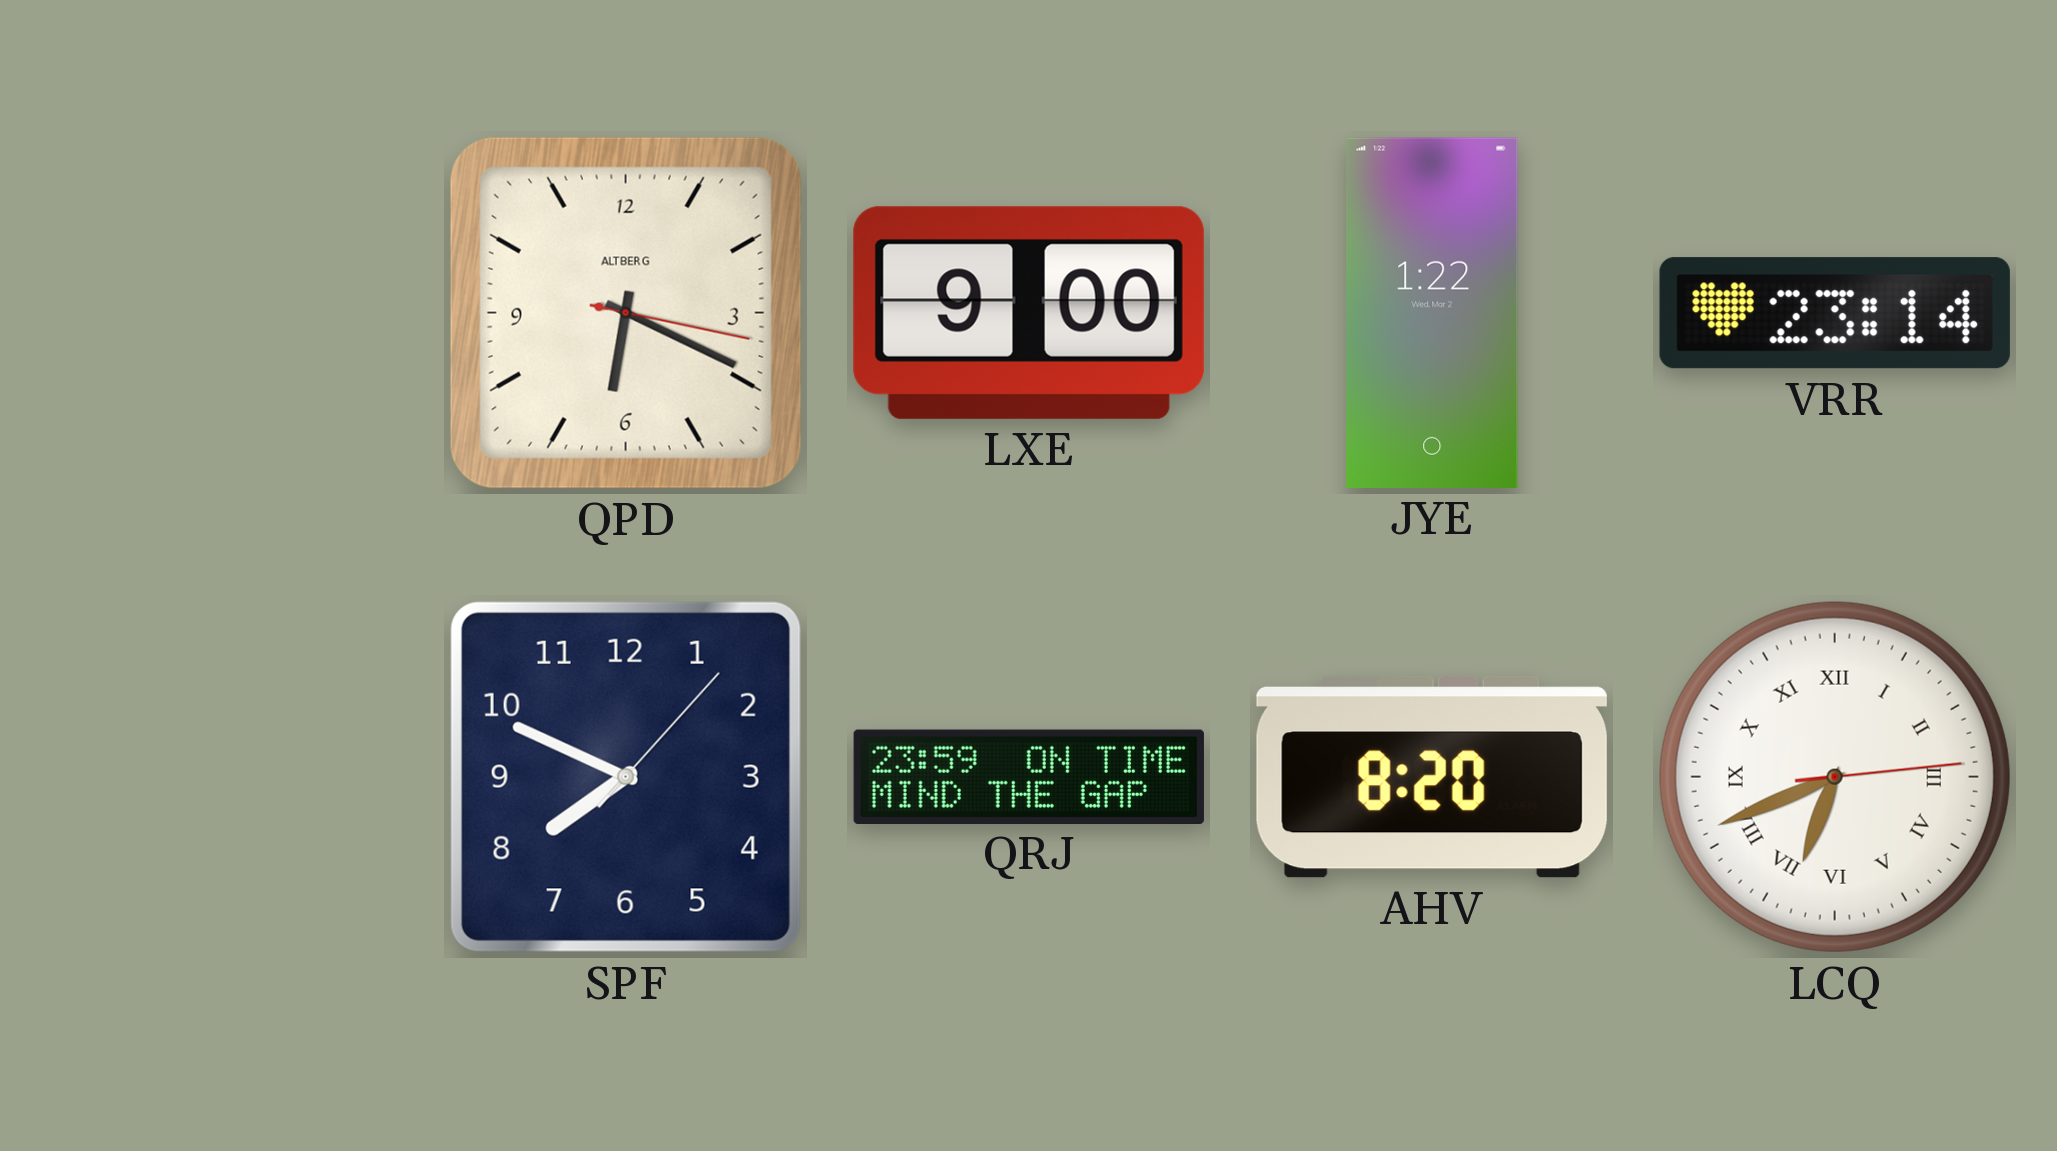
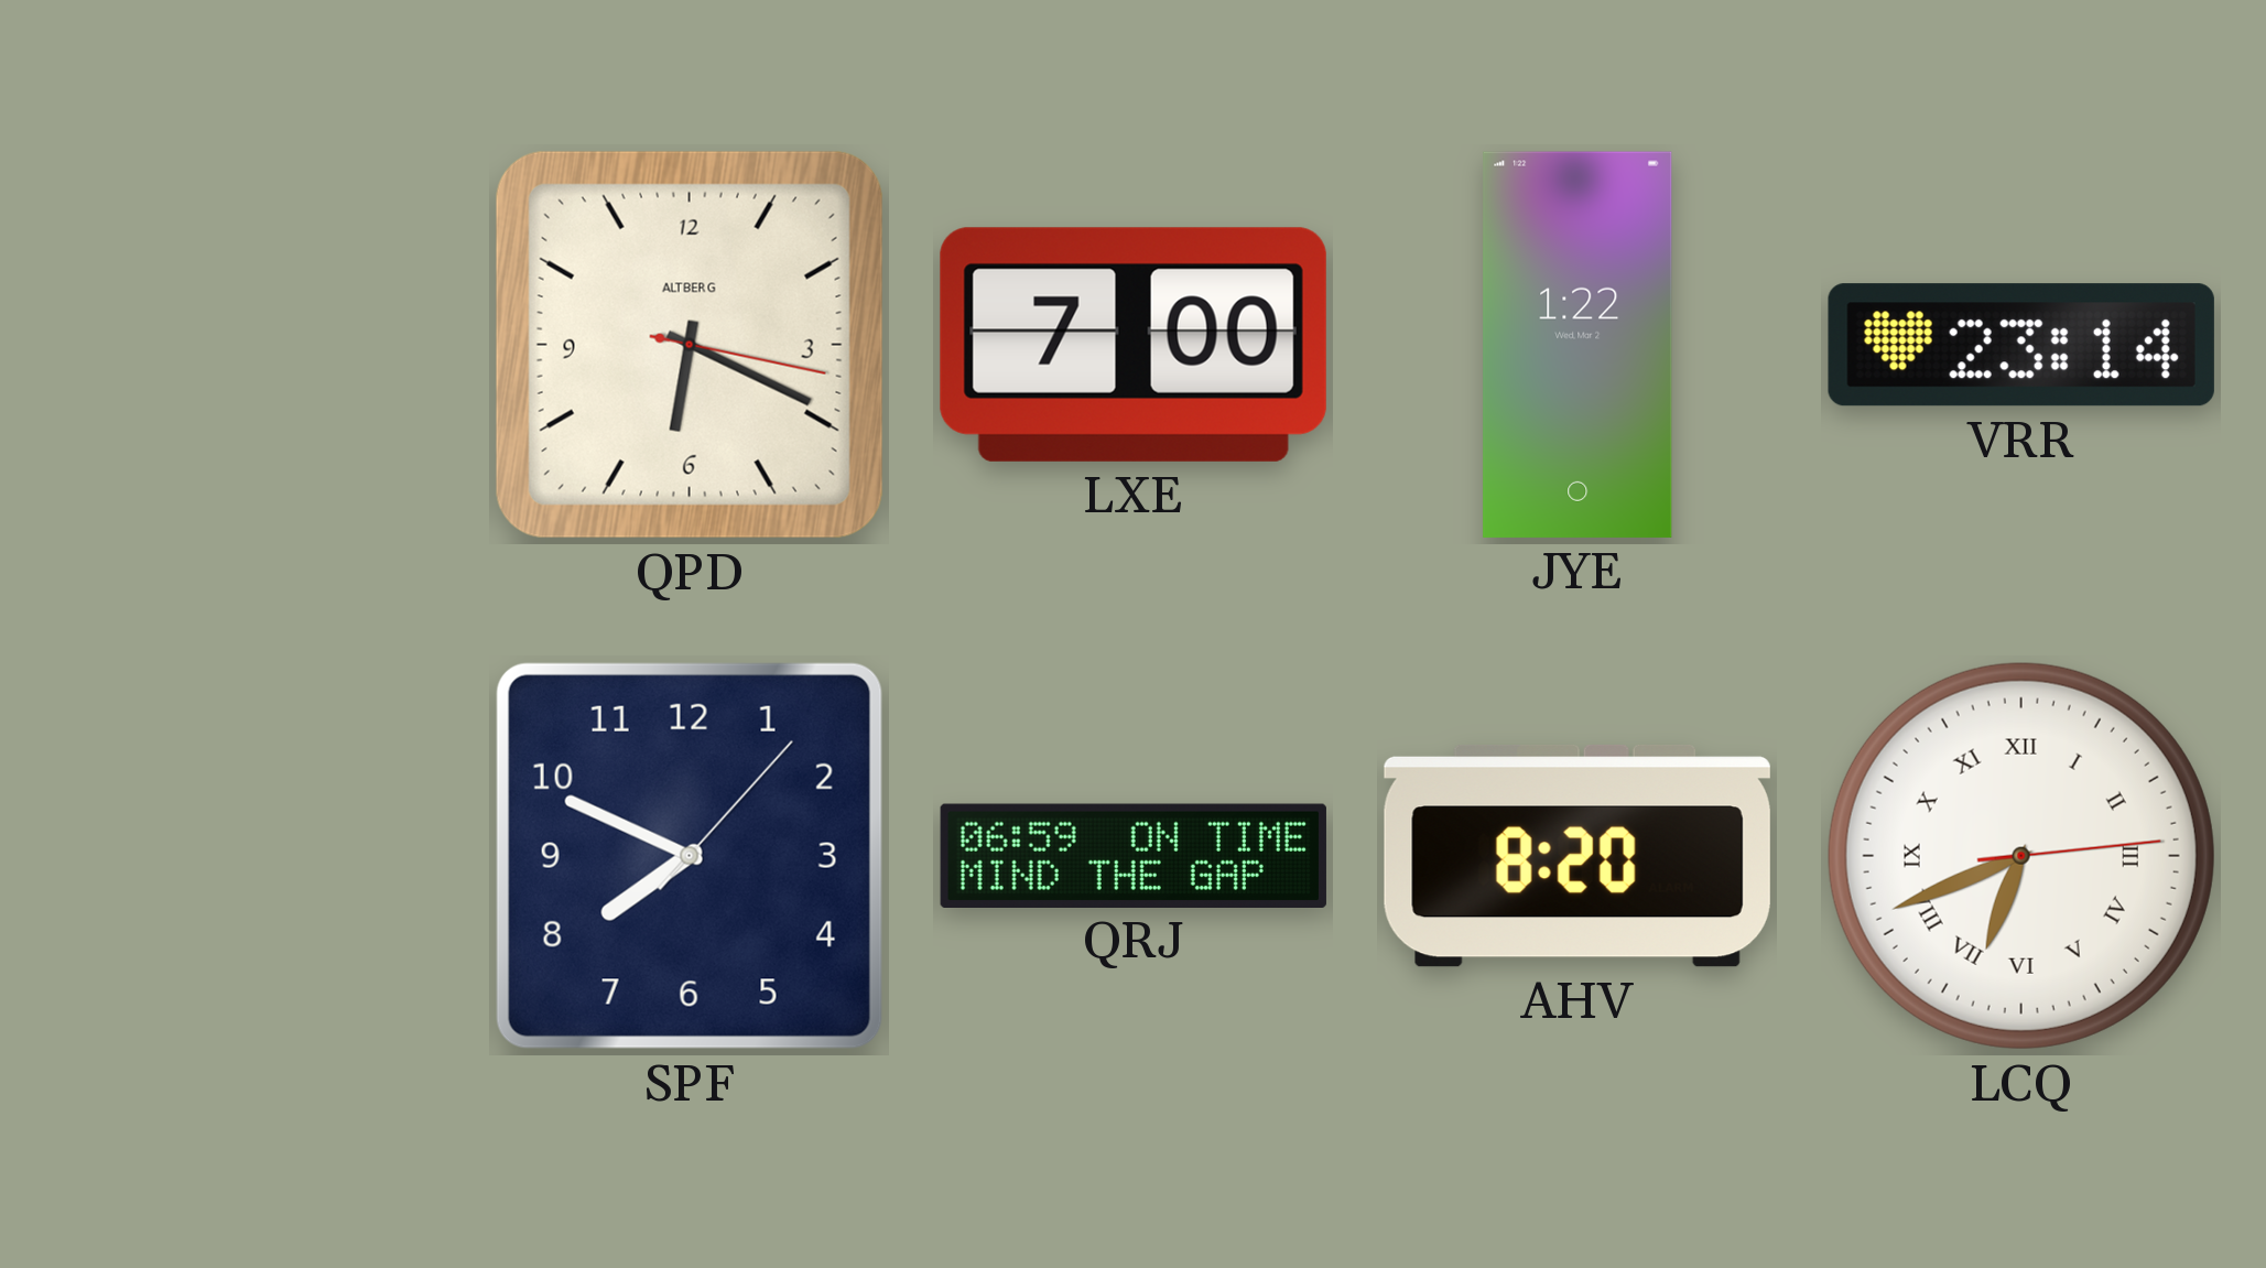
LXE: 9:00 -> 7:00 (1134, 345)
QRJ: 23:59 -> 06:59 (1134, 855)
